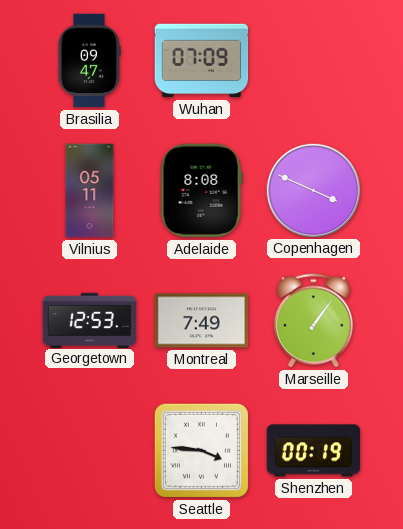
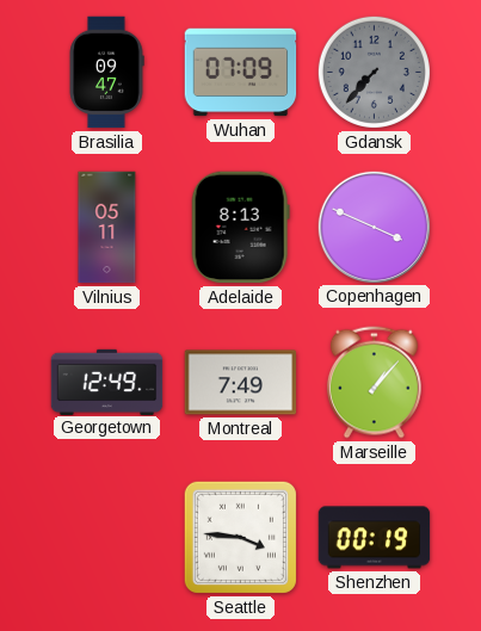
Gdansk: none -> 7:37 (374, 72)
Adelaide: 8:08 -> 8:13 (240, 228)
Georgetown: 12:53 -> 12:49 (107, 382)
Marseille: 1:06 -> 1:07 (374, 383)
